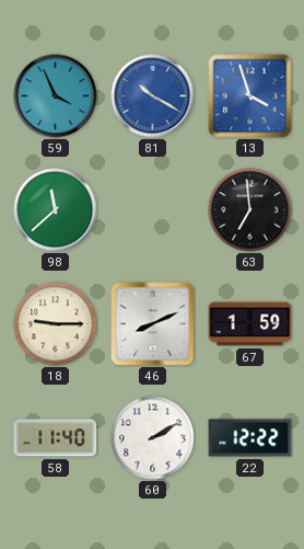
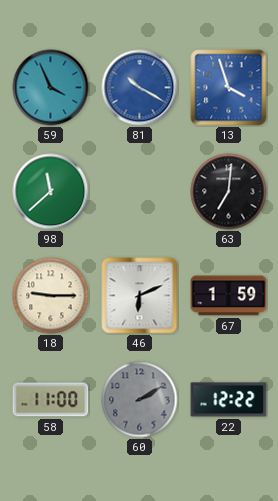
63: 6:59 -> 7:01 (229, 192)
46: 8:11 -> 6:11 (140, 296)
58: 11:40 -> 11:00 (51, 400)
60 dial: white -> grey (140, 400)
